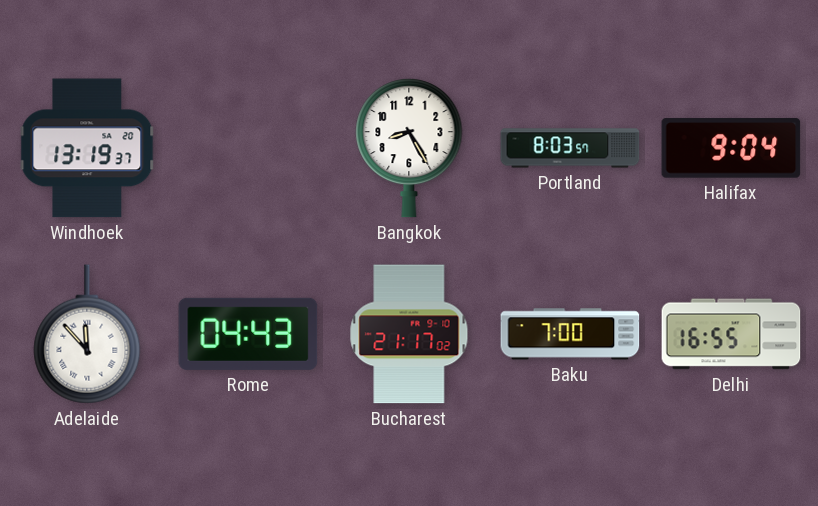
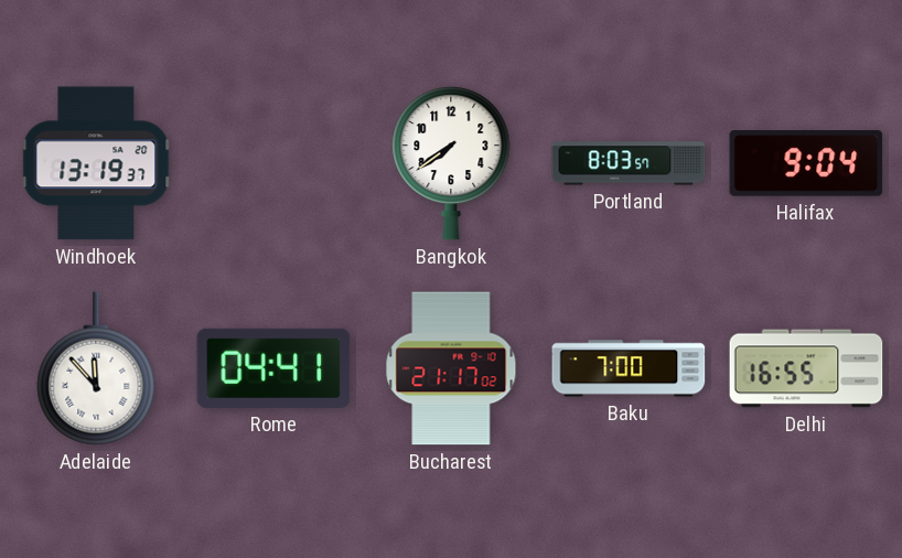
Bangkok: 8:25 -> 7:39 (451, 163)
Rome: 04:43 -> 04:41 (273, 368)
